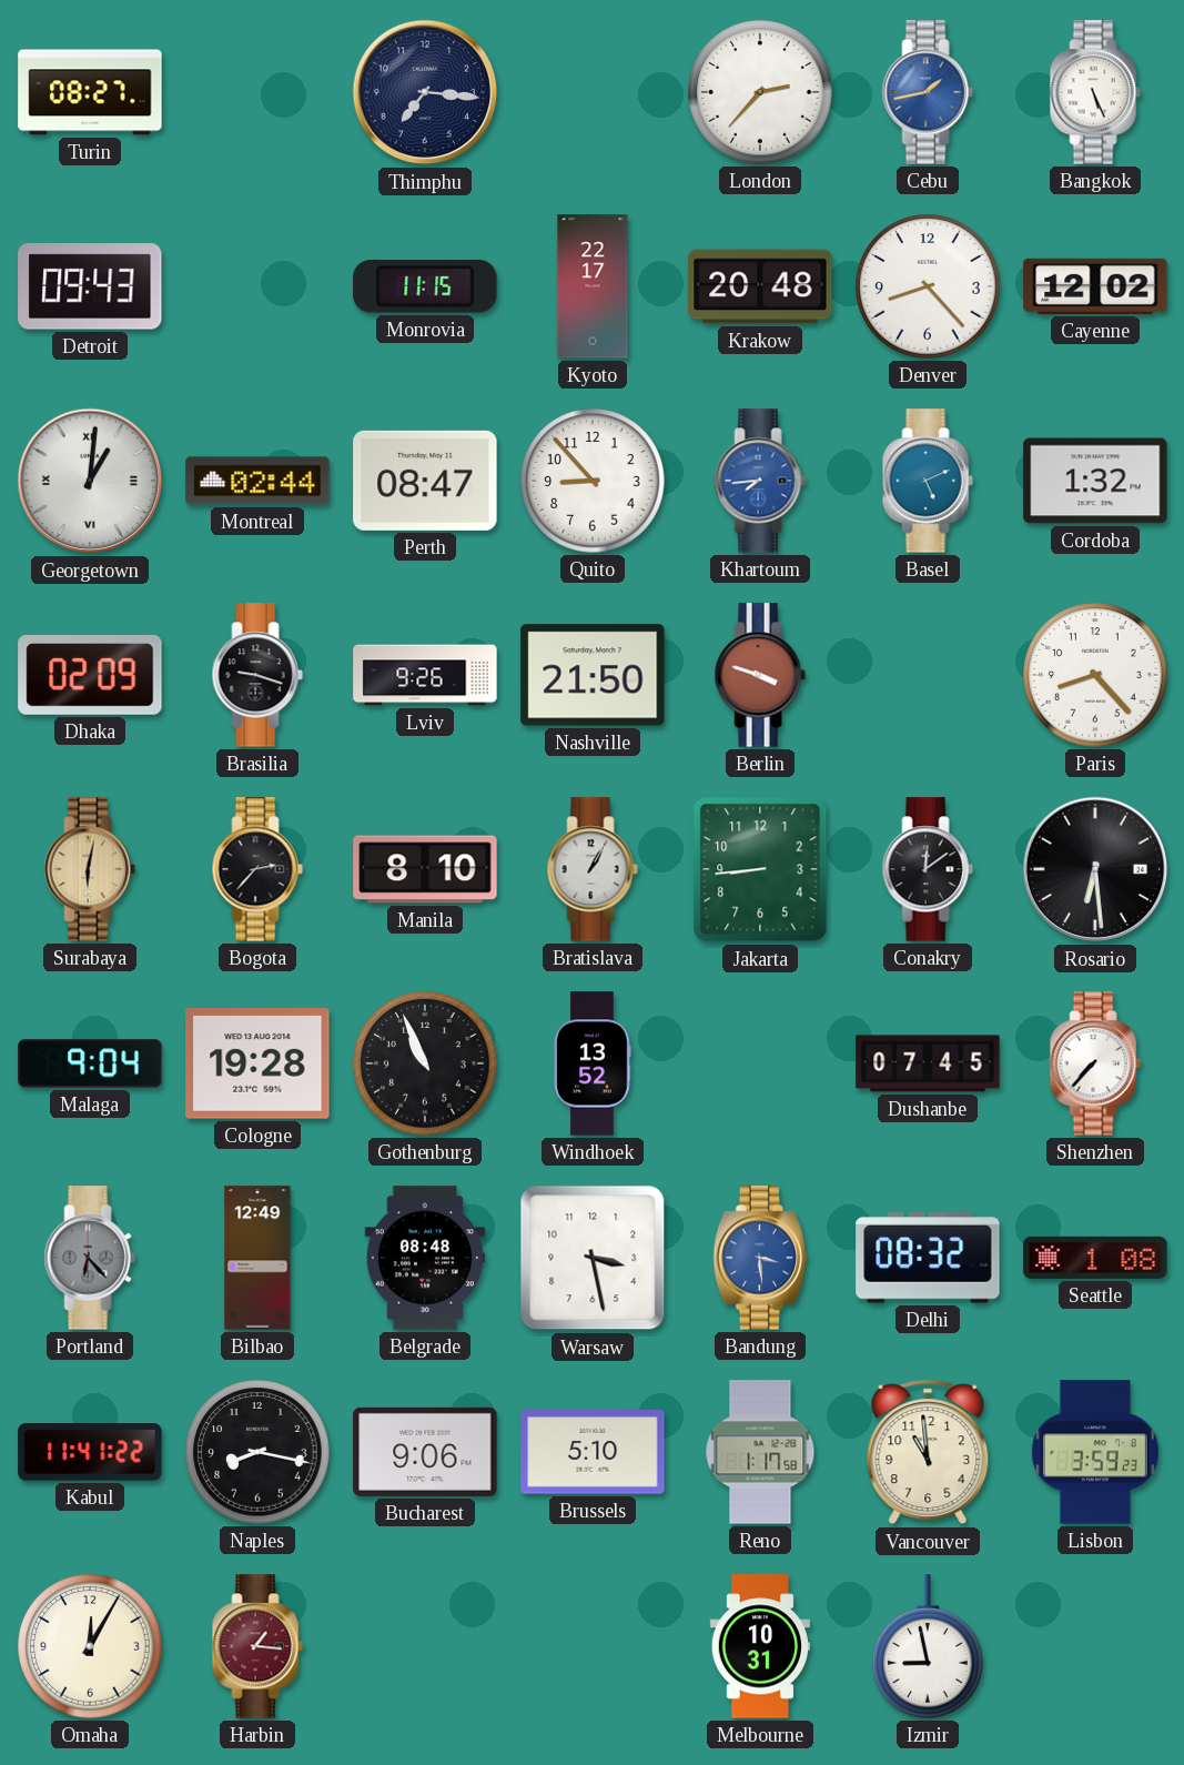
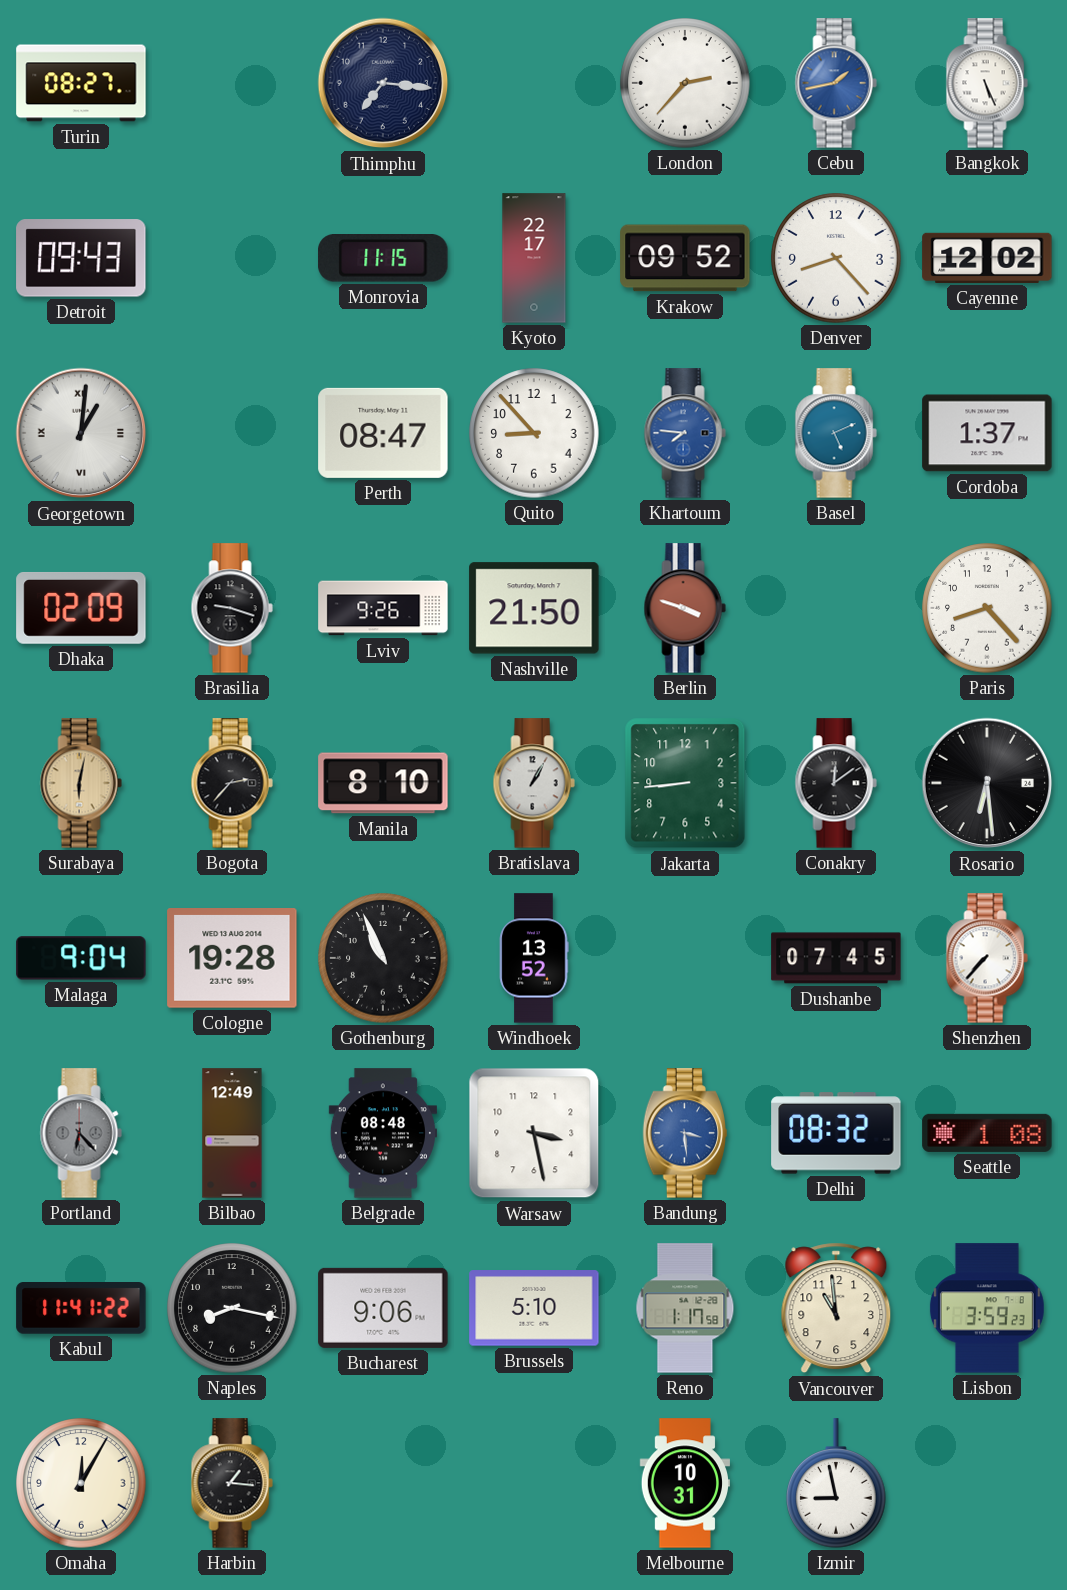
Krakow: 20:48 -> 09:52 (685, 258)
Montreal: 02:44 -> none (257, 481)
Khartoum: 7:44 -> 7:46 (685, 433)
Cordoba: 1:32 -> 1:37 (987, 433)
Harbin dial: burgundy -> black (232, 1483)
